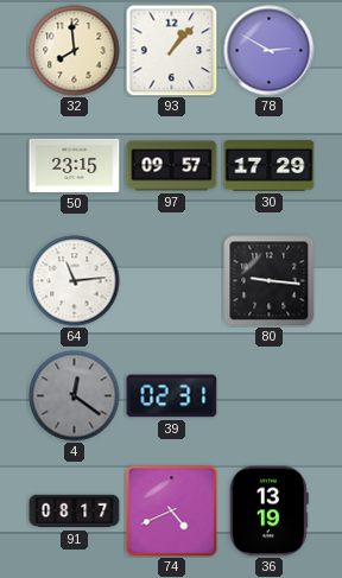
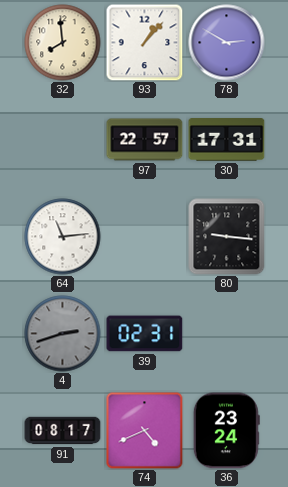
50: 23:15 -> none (75, 165)
97: 09:57 -> 22:57 (145, 140)
30: 17:29 -> 17:31 (227, 140)
4: 12:21 -> 2:42 (63, 334)
36: 13:19 -> 23:24 (226, 431)
